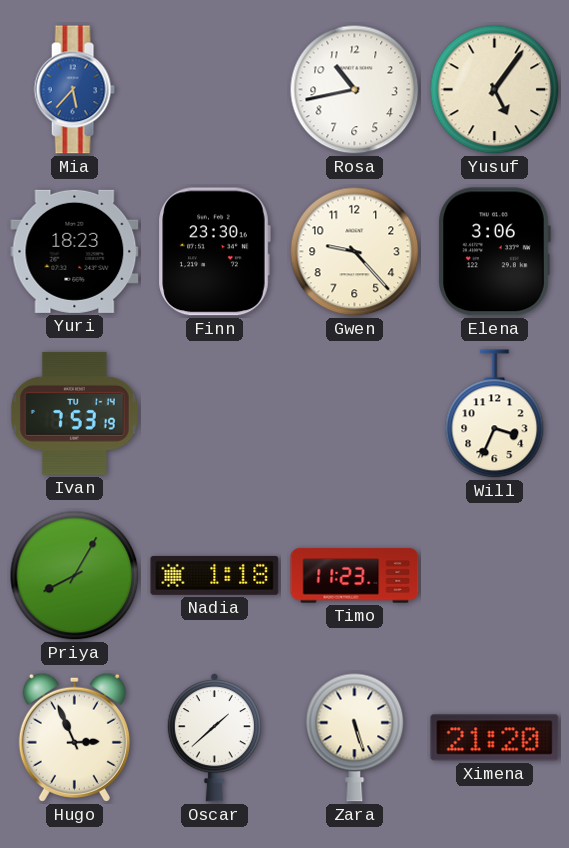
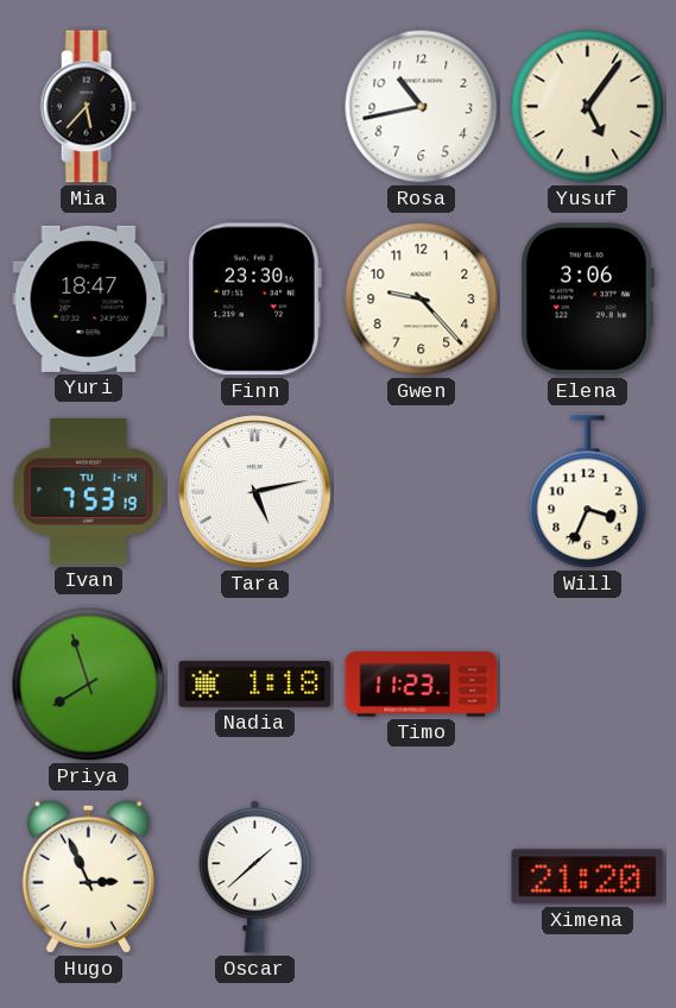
Mia dial: blue -> black (88, 107)
Yuri: 18:23 -> 18:47 (89, 298)
Tara: none -> 5:13 (255, 492)
Priya: 8:05 -> 7:57 (89, 685)
Zara: 5:27 -> none (355, 737)
